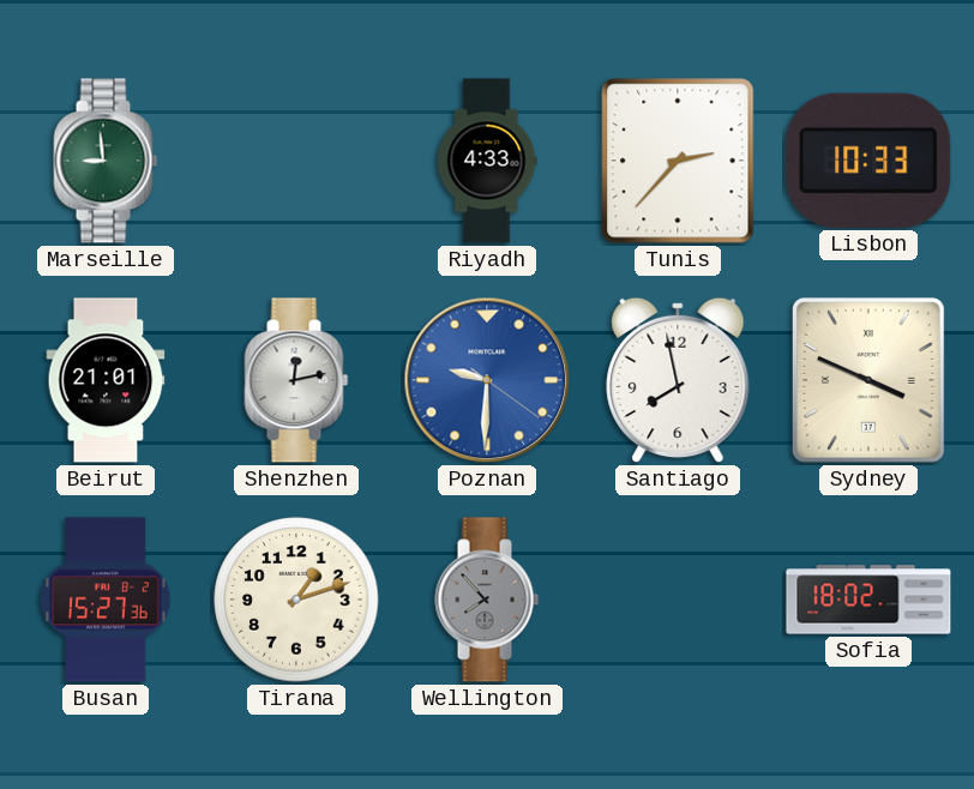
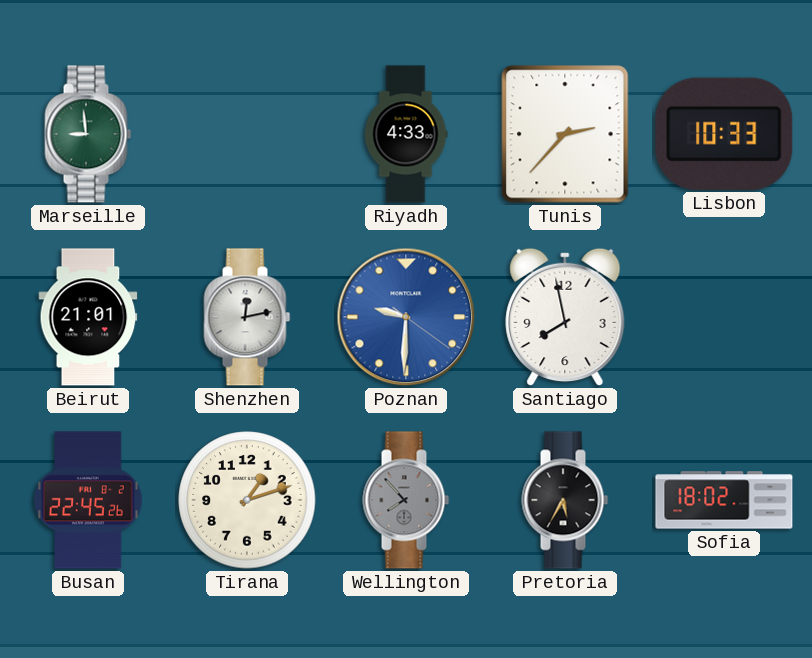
Sydney: 3:49 -> none (868, 380)
Busan: 15:27 -> 22:45 (88, 500)
Pretoria: none -> 5:35 (565, 500)
